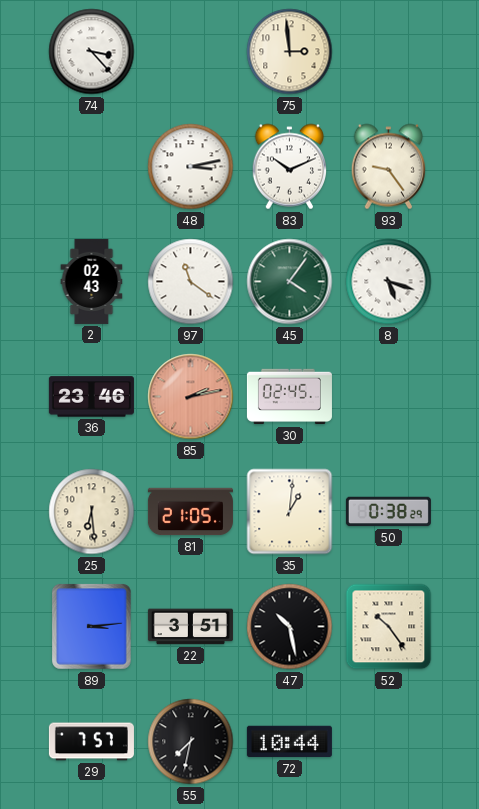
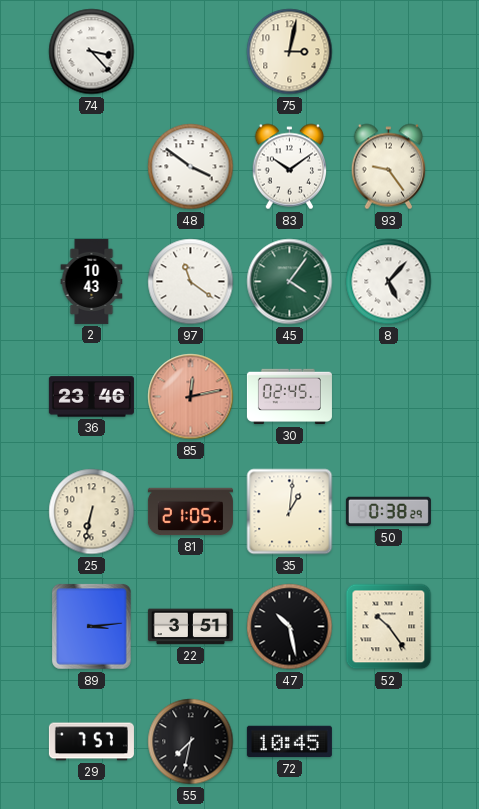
75: 2:59 -> 3:02 (290, 52)
48: 3:13 -> 3:51 (191, 167)
83: 10:11 -> 10:09 (290, 167)
2: 02:43 -> 10:43 (92, 281)
8: 5:18 -> 5:07 (389, 282)
85: 2:13 -> 12:13 (191, 397)
25: 6:29 -> 6:32 (92, 512)
72: 10:44 -> 10:45 (289, 742)
